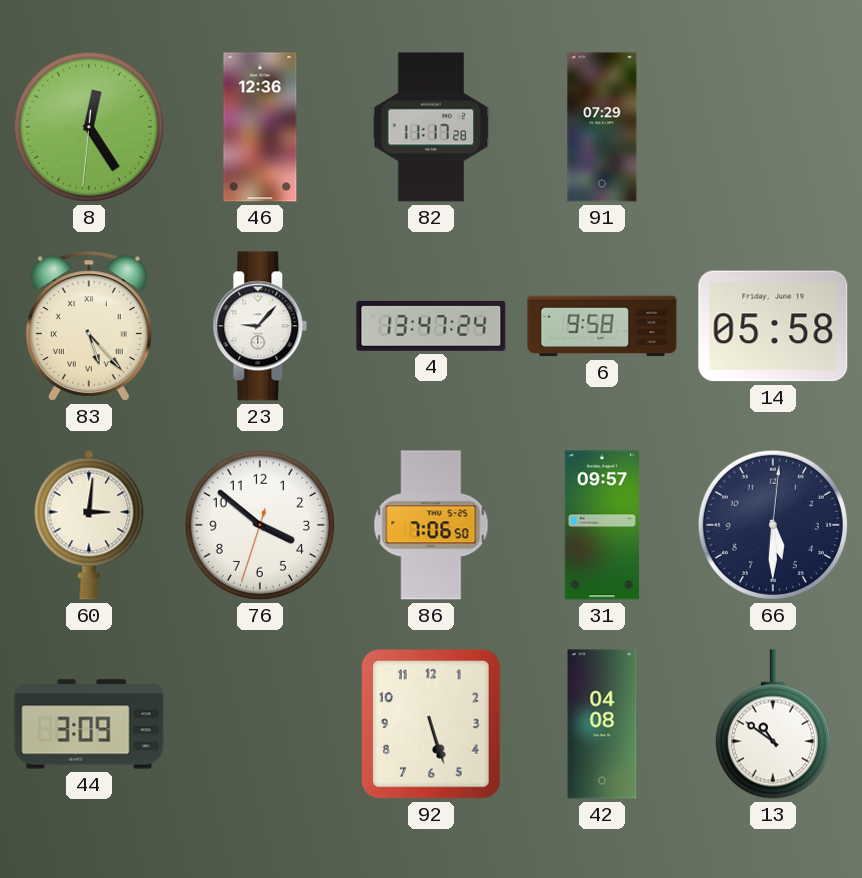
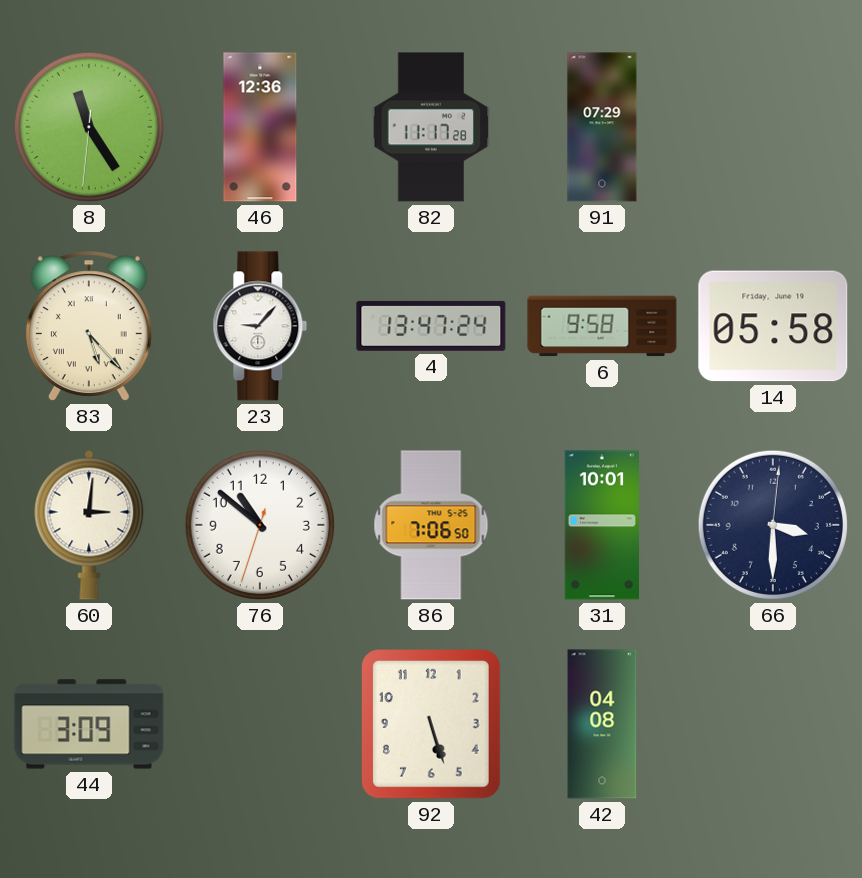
8: 12:24 -> 11:24 (89, 127)
76: 3:51 -> 10:51 (260, 525)
31: 09:57 -> 10:01 (601, 525)
66: 5:30 -> 3:30 (773, 525)
13: 10:51 -> none (773, 724)
